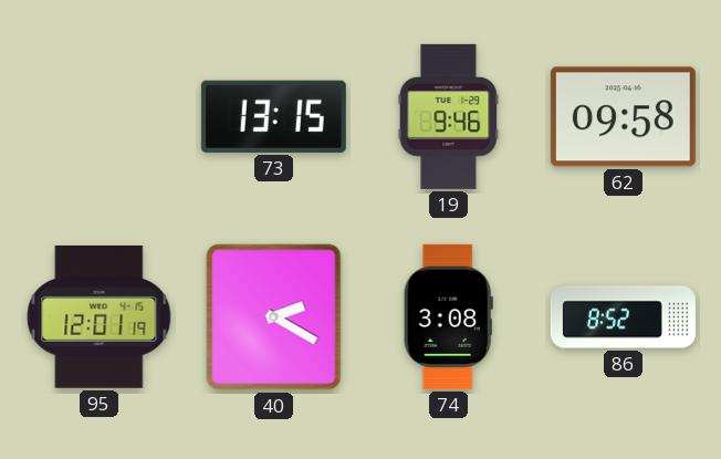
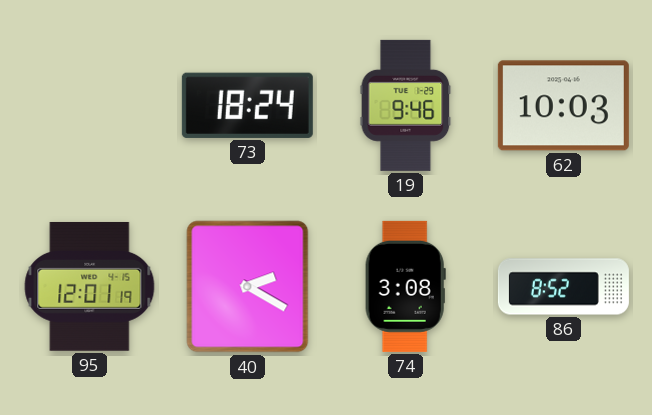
73: 13:15 -> 18:24 (247, 105)
62: 09:58 -> 10:03 (563, 106)
